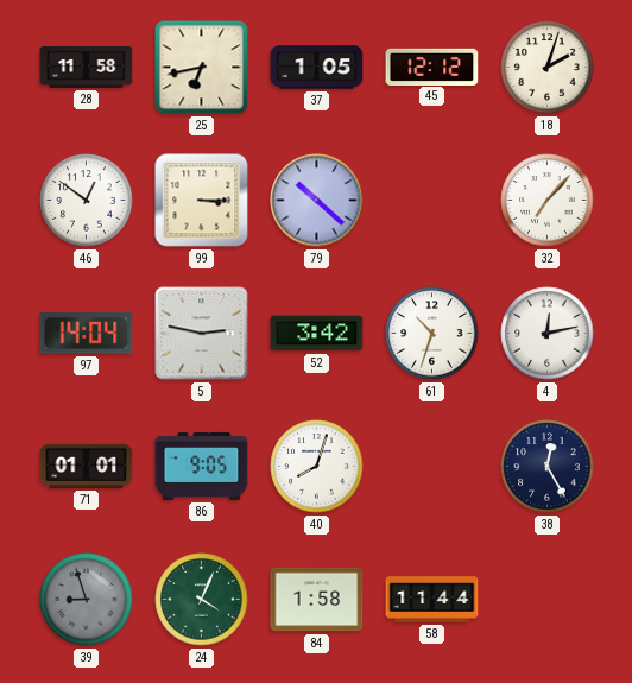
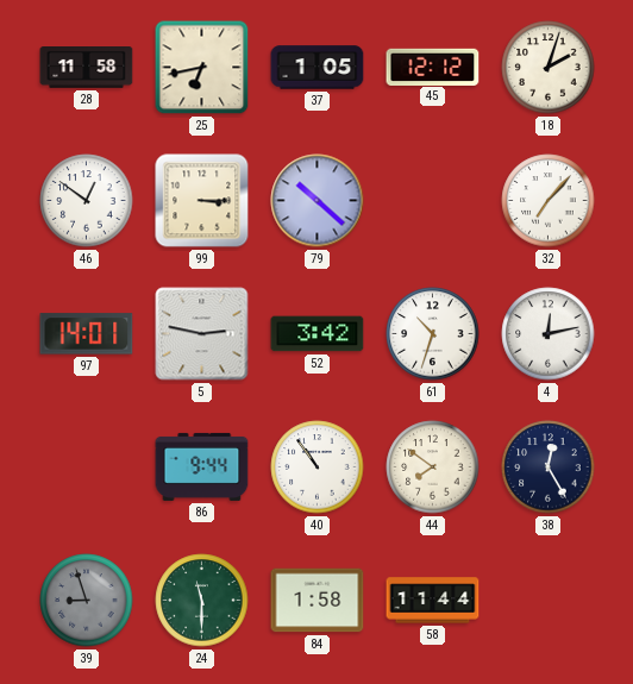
97: 14:04 -> 14:01 (87, 334)
71: 01:01 -> none (87, 466)
86: 9:05 -> 9:44 (202, 466)
40: 8:03 -> 10:54 (318, 467)
44: none -> 7:51 (433, 467)
24: 4:04 -> 11:30 (202, 601)
